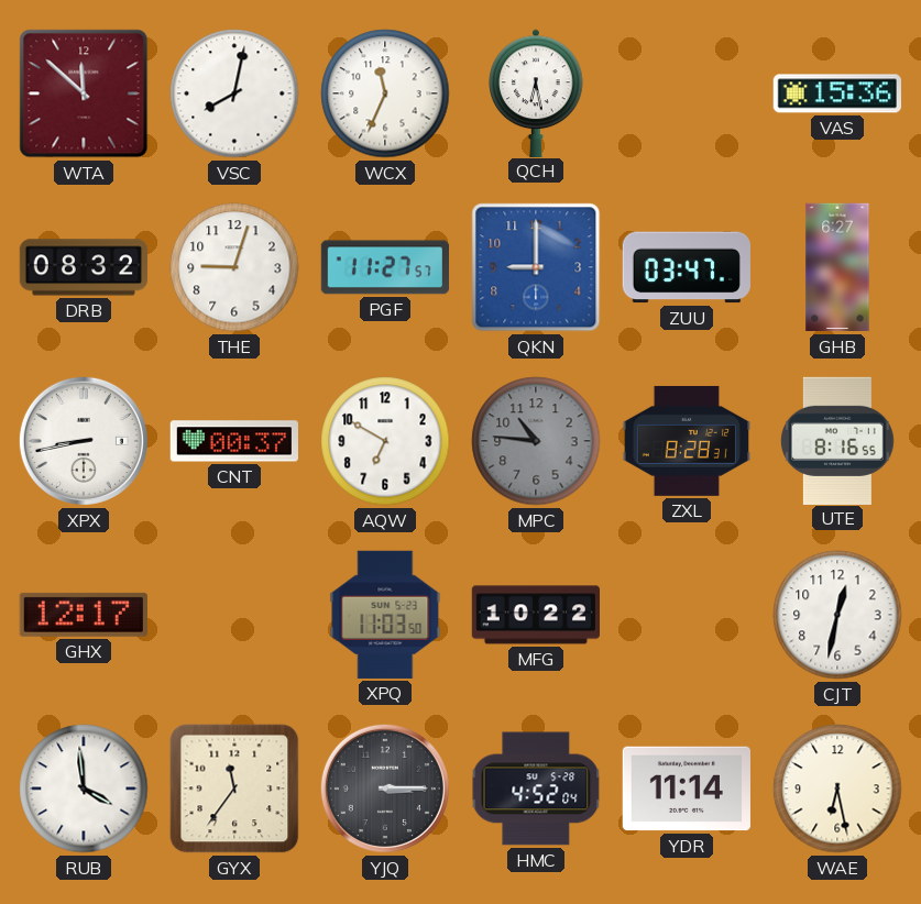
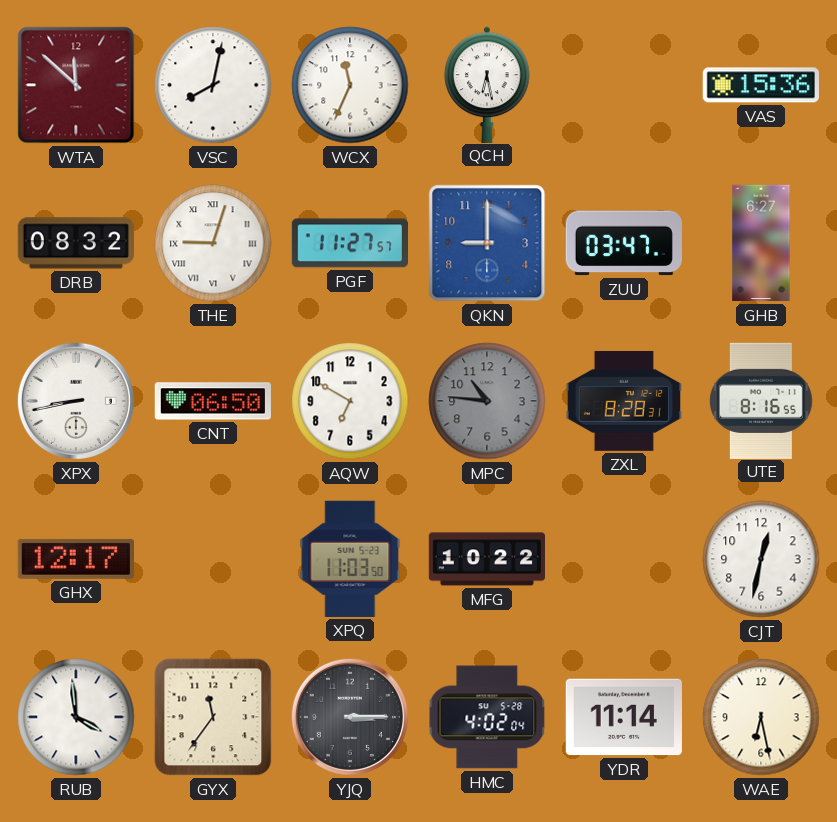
THE numerals: Arabic -> Roman (213, 243)
CNT: 00:37 -> 06:50 (213, 401)
HMC: 4:52 -> 4:02 (487, 717)
